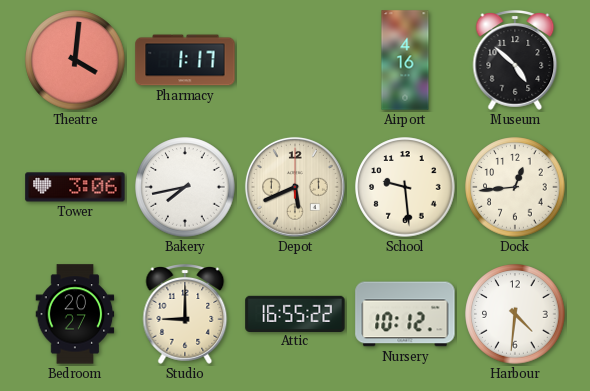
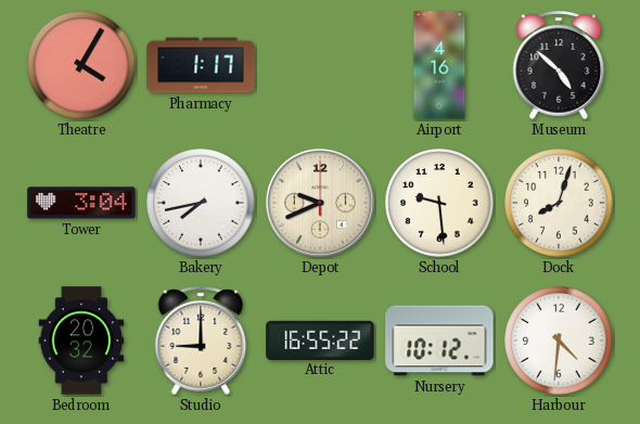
Theatre: 4:01 -> 4:05 (81, 65)
Tower: 3:06 -> 3:04 (81, 203)
Depot: 5:41 -> 9:41 (320, 203)
Dock: 12:44 -> 8:03 (559, 203)
Bedroom: 20:27 -> 20:32 (81, 341)
